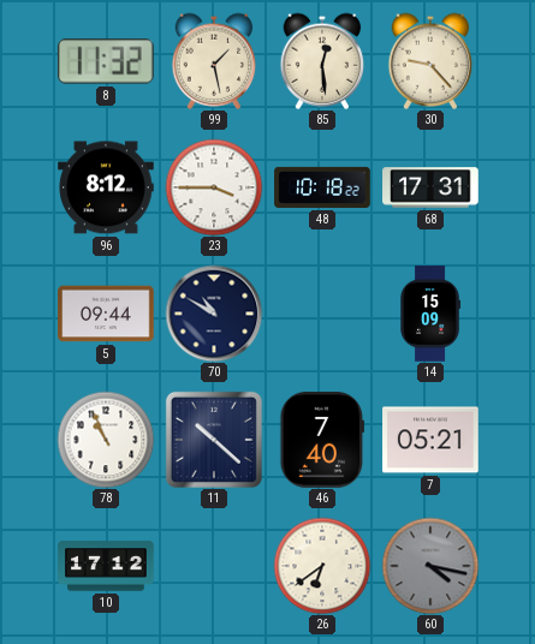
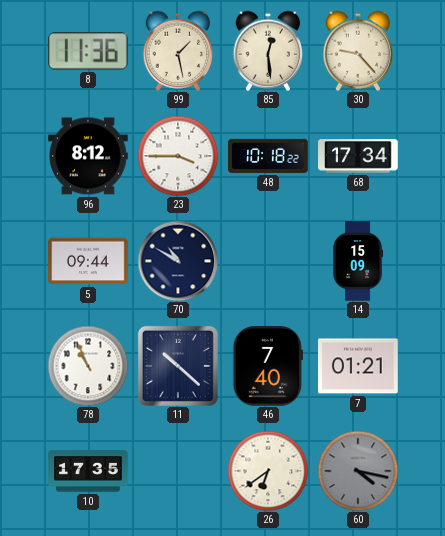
8: 11:32 -> 11:36 (88, 51)
68: 17:31 -> 17:34 (358, 156)
7: 05:21 -> 01:21 (358, 366)
10: 17:12 -> 17:35 (88, 471)
